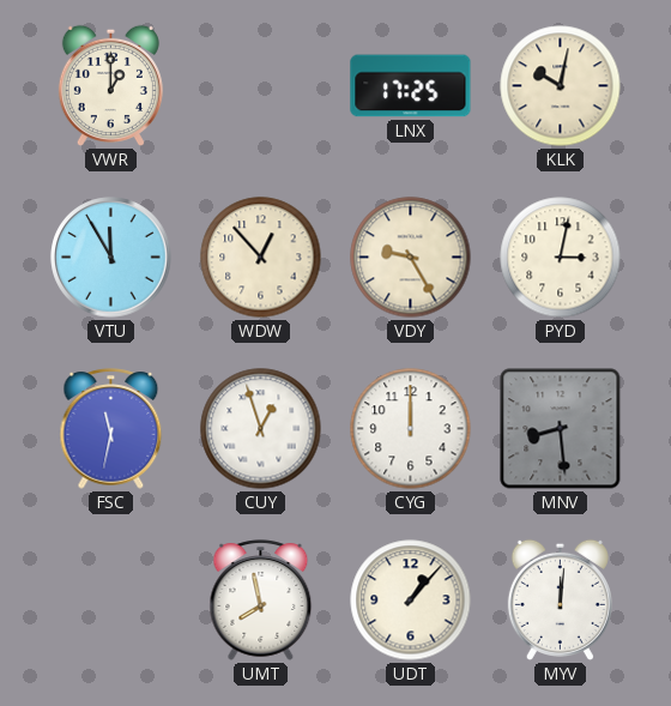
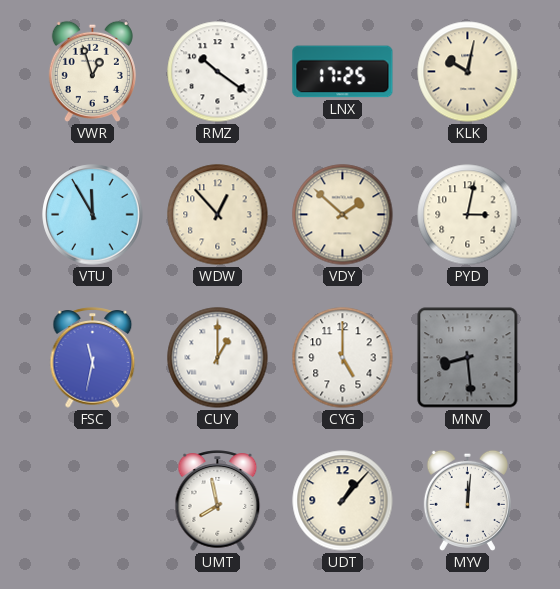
VWR: 1:00 -> 12:57 (92, 71)
RMZ: none -> 10:21 (218, 72)
VDY: 9:25 -> 1:52 (343, 215)
CUY: 12:57 -> 1:00 (218, 358)
CYG: 12:00 -> 5:00 (343, 358)
